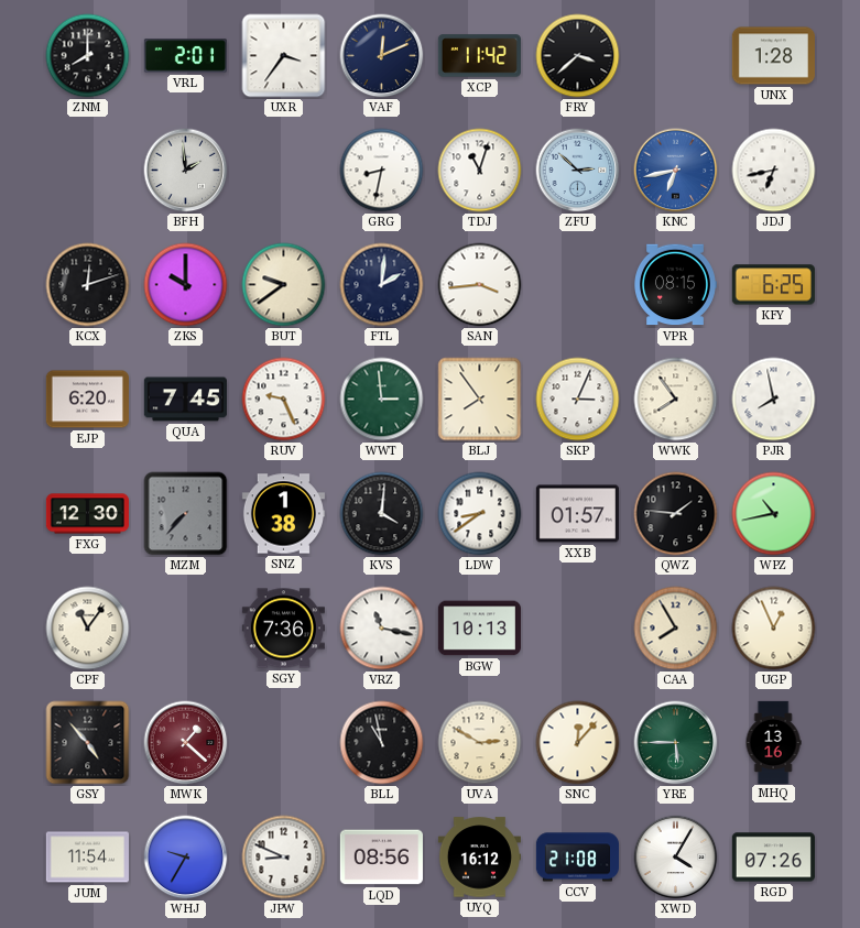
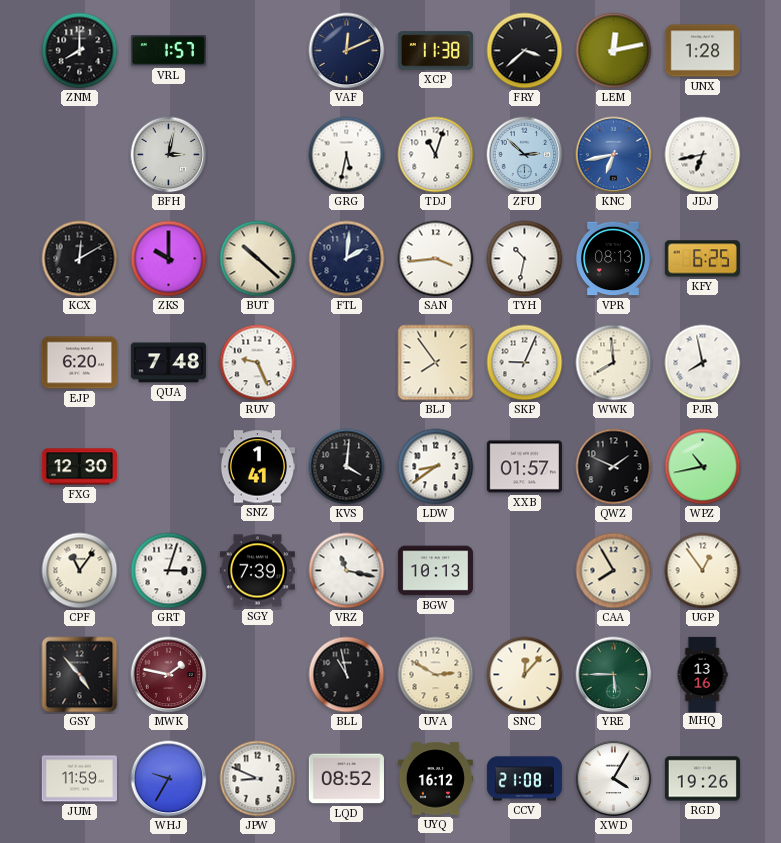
VRL: 2:01 -> 1:57 (168, 51)
UXR: 3:36 -> none (284, 56)
XCP: 11:42 -> 11:38 (435, 51)
LEM: none -> 12:13 (614, 51)
BFH: 1:59 -> 3:02 (169, 155)
GRG: 8:32 -> 5:32 (347, 155)
KCX: 12:12 -> 12:10 (80, 259)
BUT: 9:39 -> 10:22 (258, 259)
TYH: none -> 10:32 (525, 259)
VPR: 08:15 -> 08:13 (613, 259)
QUA: 7:45 -> 7:48 (168, 363)
WWT: 2:59 -> none (382, 400)
SKP: 3:04 -> 9:04 (525, 363)
WWK: 7:54 -> 7:59 (614, 363)
MZM: 7:37 -> none (186, 514)
SNZ: 1:38 -> 1:41 (257, 467)
QWZ: 1:46 -> 1:49 (614, 467)
GRT: none -> 3:03 (169, 571)
SGY: 7:36 -> 7:39 (257, 571)
UGP: 12:56 -> 12:54 (703, 571)
MWK: 1:22 -> 1:47 (169, 675)
JUM: 11:54 -> 11:59 (79, 779)
LQD: 08:56 -> 08:52 (346, 779)
RGD: 07:26 -> 19:26 (702, 779)
